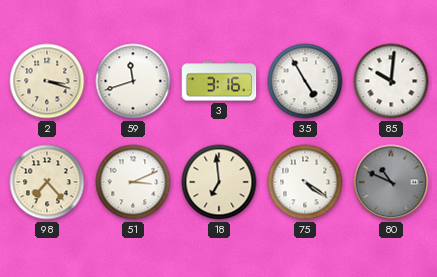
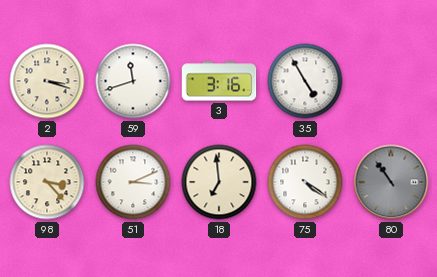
85: 10:01 -> none (391, 81)
98: 7:23 -> 3:23 (47, 182)
80: 10:49 -> 10:54 (391, 182)
